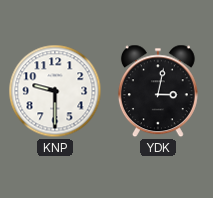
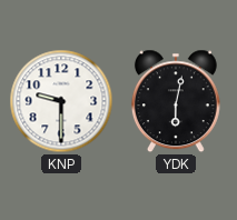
YDK: 3:02 -> 6:02 (176, 101)
